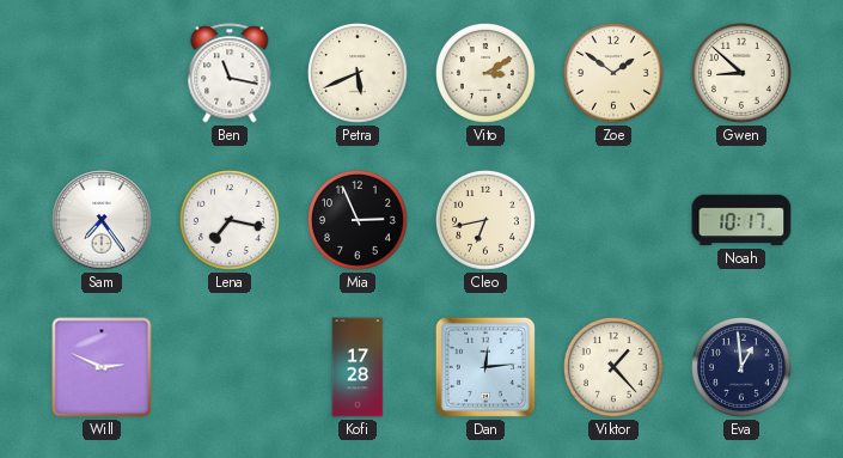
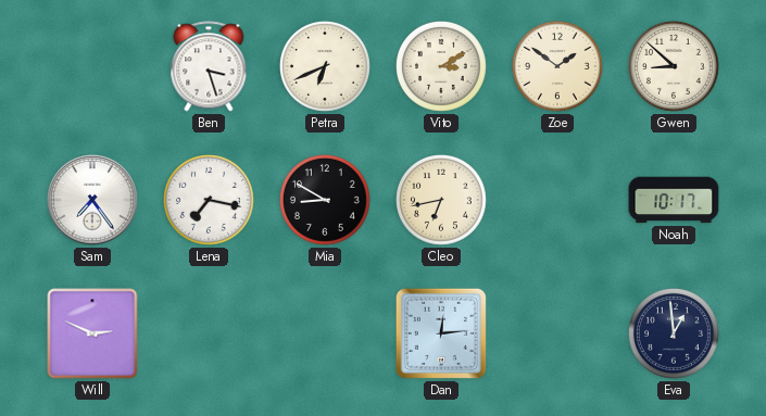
Ben: 11:17 -> 3:27 (209, 66)
Petra: 5:41 -> 6:41 (326, 67)
Mia: 2:56 -> 8:50 (326, 201)
Kofi: 17:28 -> none (358, 367)
Viktor: 1:23 -> none (615, 368)
